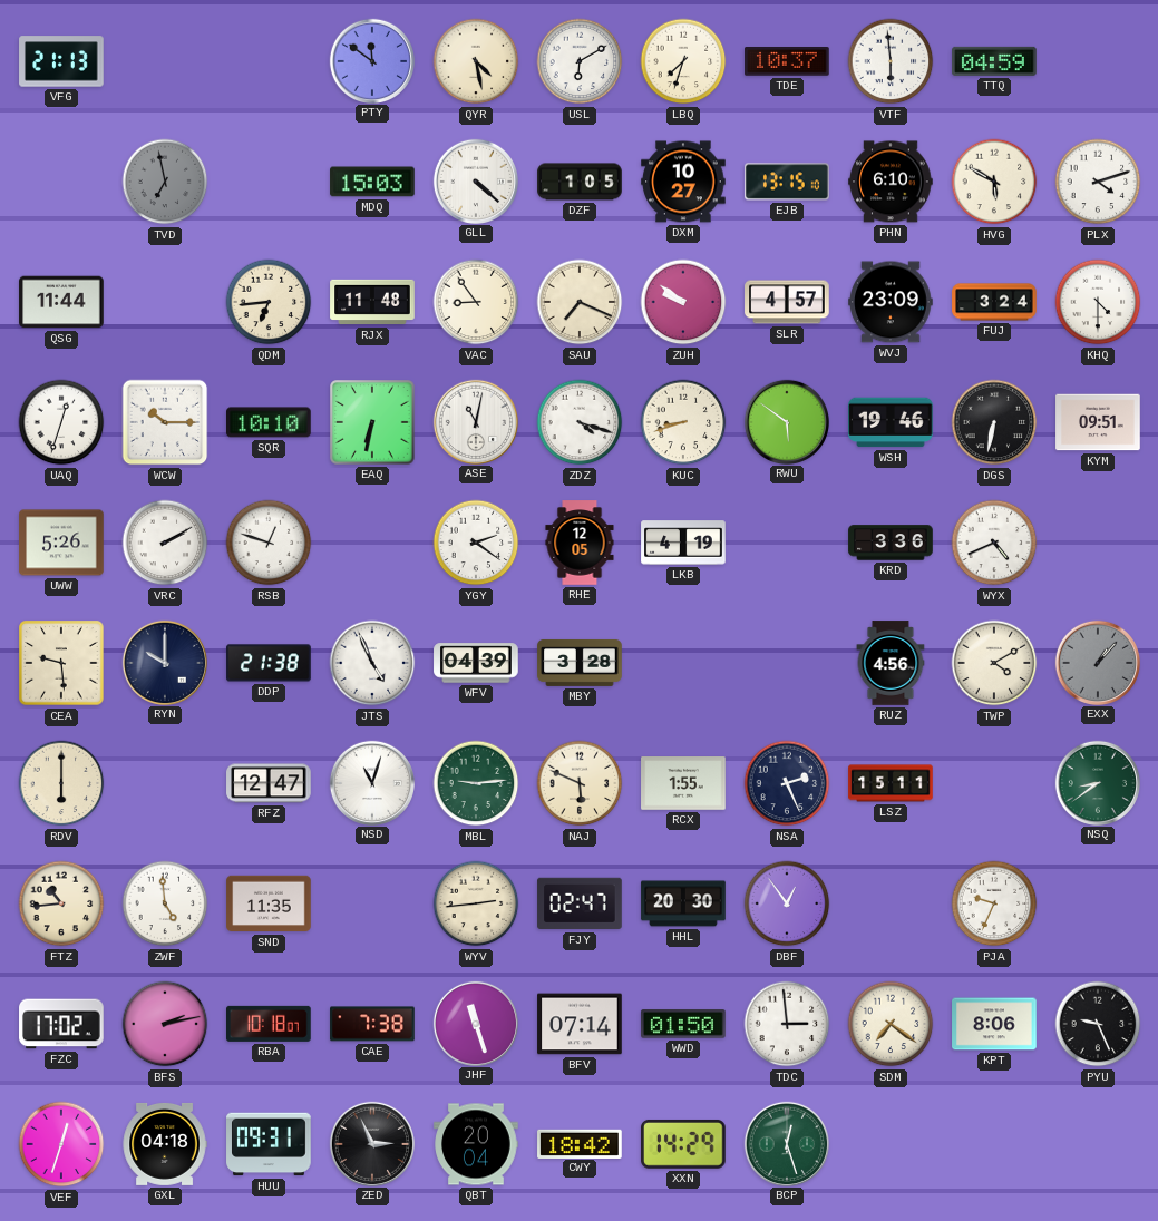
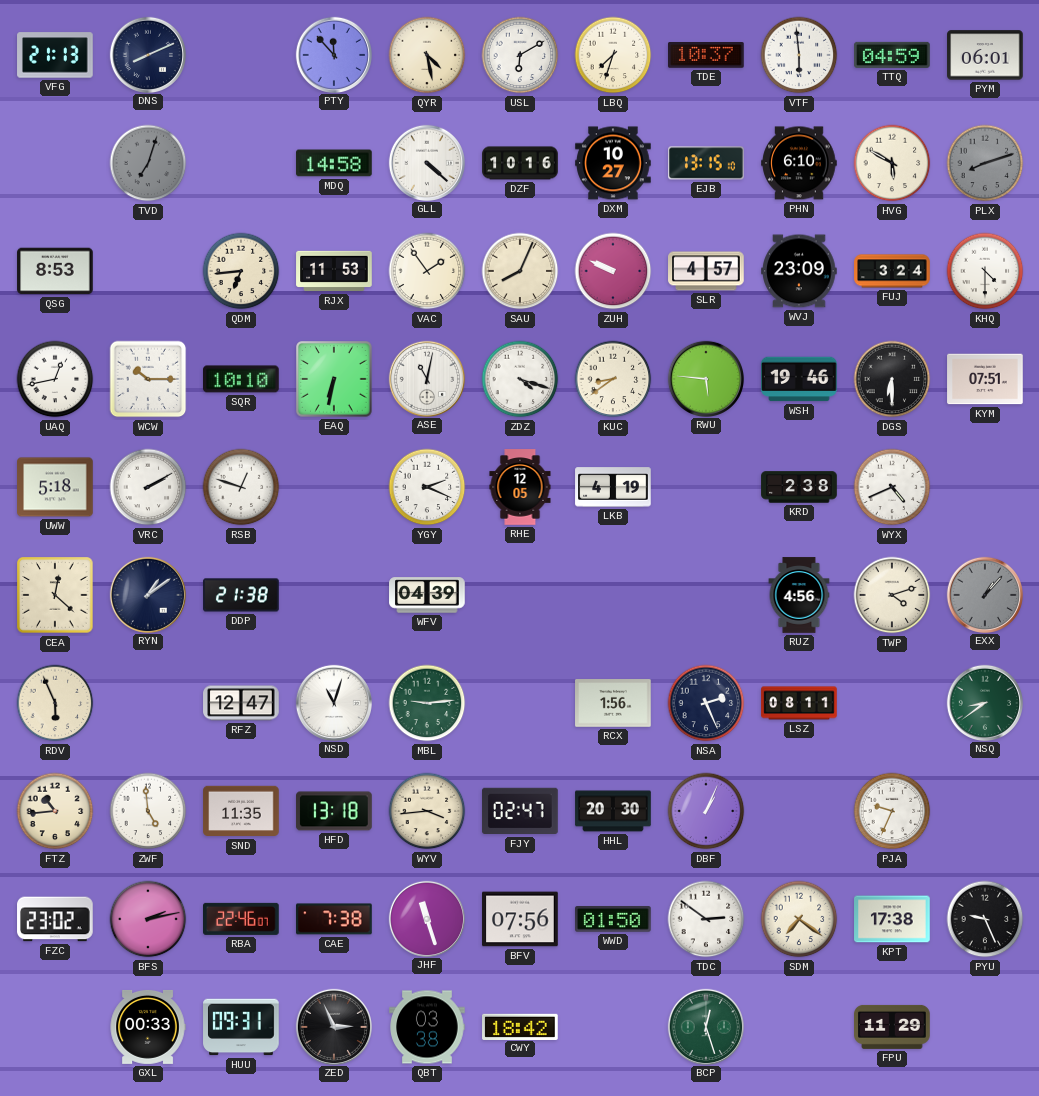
DNS: none -> 8:11 (147, 54)
PTY: 11:51 -> 11:53 (333, 54)
PYM: none -> 06:01 (985, 55)
TVD: 6:58 -> 7:03 (148, 163)
MDQ: 15:03 -> 14:58 (334, 163)
DZF: 1:05 -> 10:16 (520, 163)
PLX: 4:12 -> 8:12 (985, 163)
PLX dial: white -> grey (985, 163)
QSG: 11:44 -> 8:53 (55, 271)
RJX: 11:48 -> 11:53 (334, 271)
VAC: 8:54 -> 1:54 (427, 271)
SAU: 7:19 -> 8:04 (520, 271)
ZUH: 9:51 -> 9:49 (613, 271)
UAQ: 12:33 -> 12:43 (55, 379)
KUC: 8:42 -> 8:39 (613, 379)
RWU: 5:51 -> 5:46 (705, 378)
DGS: 6:32 -> 6:30 (892, 379)
KYM: 09:51 -> 07:51 (985, 379)
UWW: 5:26 -> 5:18 (55, 487)
YGY: 2:21 -> 2:19 (427, 487)
KRD: 3:36 -> 2:38 (799, 487)
CEA: 9:29 -> 12:22 (55, 595)
RYN: 10:00 -> 1:09 (147, 594)
JTS: 4:56 -> none (372, 663)
MBY: 3:28 -> none (580, 663)
TWP: 4:10 -> 4:12 (892, 595)
RDV: 6:00 -> 5:56 (55, 703)
NAJ: 5:49 -> none (580, 783)
RCX: 1:55 -> 1:56 (613, 703)
LSZ: 15:11 -> 08:11 (799, 703)
HFD: none -> 13:18 (334, 811)
WYV: 2:44 -> 3:44 (427, 811)
DBF: 12:54 -> 1:04 (706, 811)
FZC: 17:02 -> 23:02 (55, 919)
RBA: 10:18 -> 22:46 (242, 919)
BFV: 07:14 -> 07:56 (520, 919)
TDC: 2:59 -> 2:51 (706, 919)
KPT: 8:06 -> 17:38 (892, 919)
VEF: 12:33 -> none (61, 1144)
GXL: 04:18 -> 00:33 (148, 1027)
QBT: 20:04 -> 03:38 (427, 1027)
XXN: 14:29 -> none (684, 1144)
FPU: none -> 11:29 (892, 1027)
